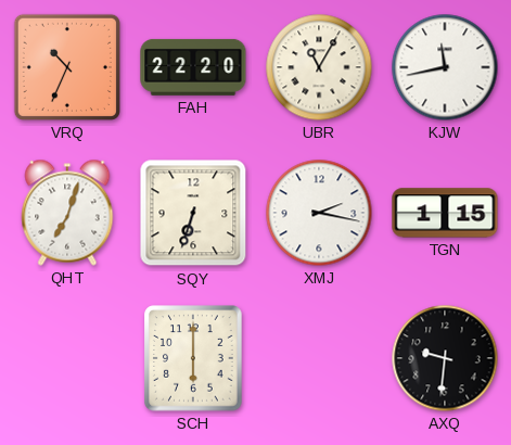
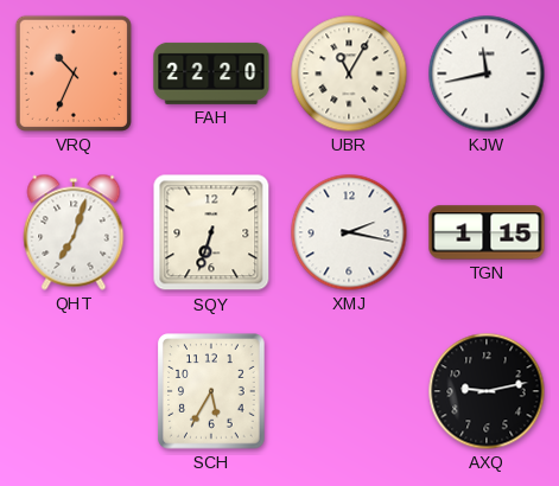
SCH: 6:00 -> 5:35 (211, 391)
AXQ: 9:31 -> 9:13 (487, 391)
